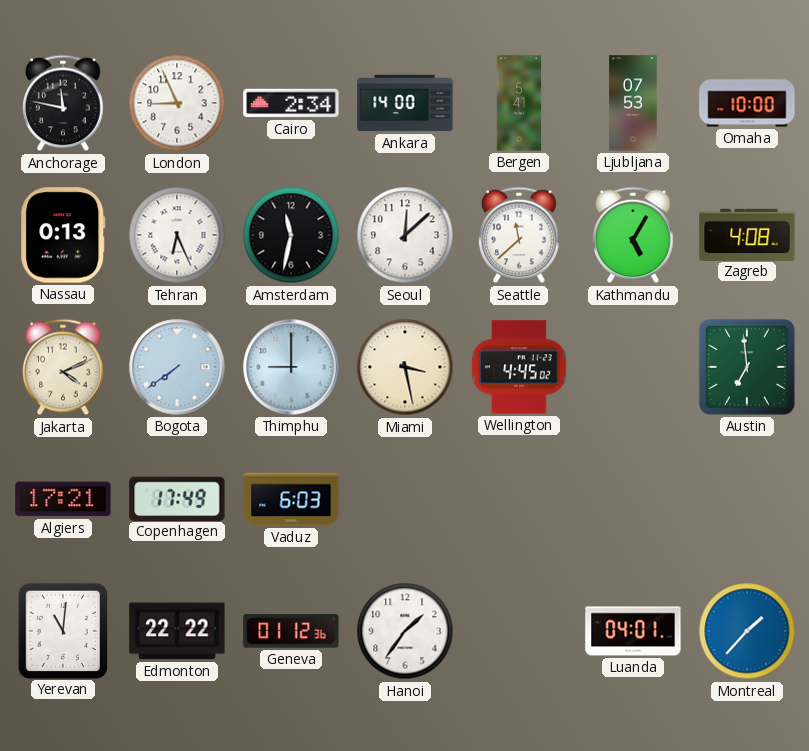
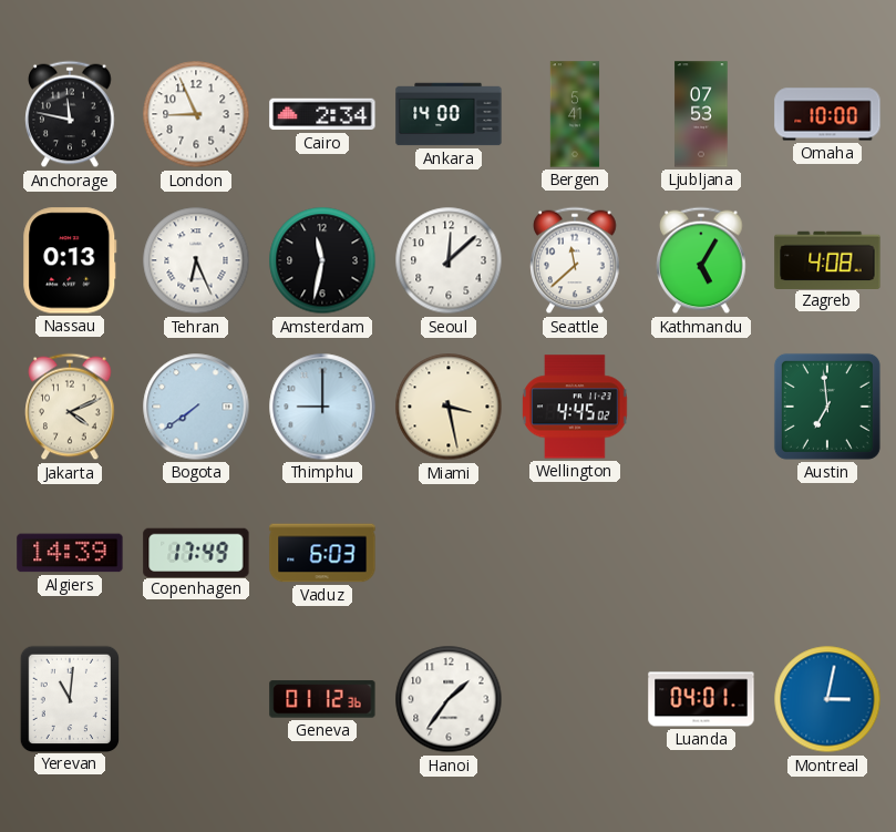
Algiers: 17:21 -> 14:39 (70, 553)
Edmonton: 22:22 -> none (177, 631)
Montreal: 1:37 -> 3:02 (827, 699)
